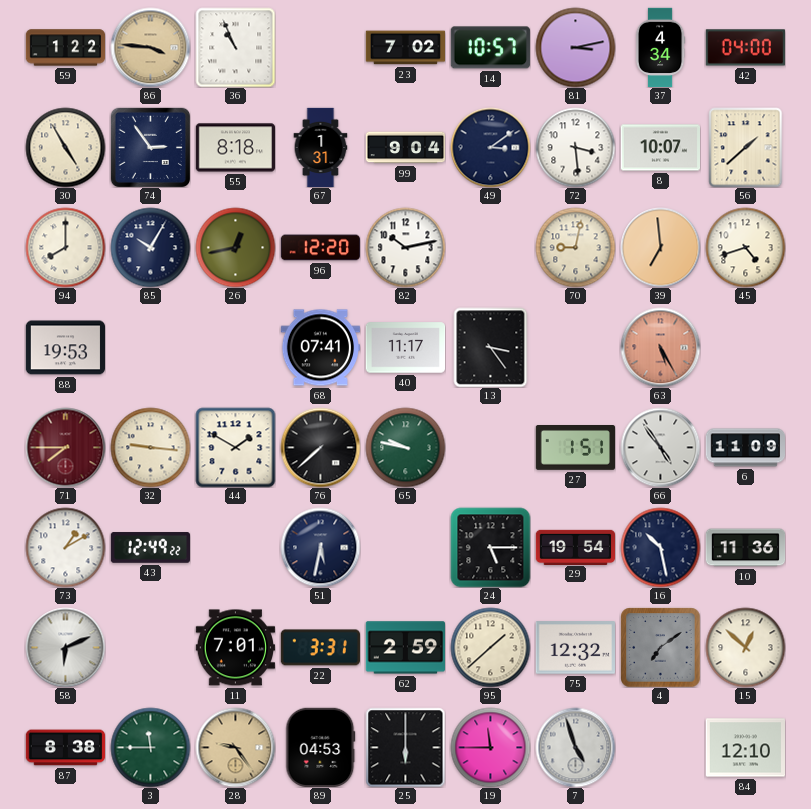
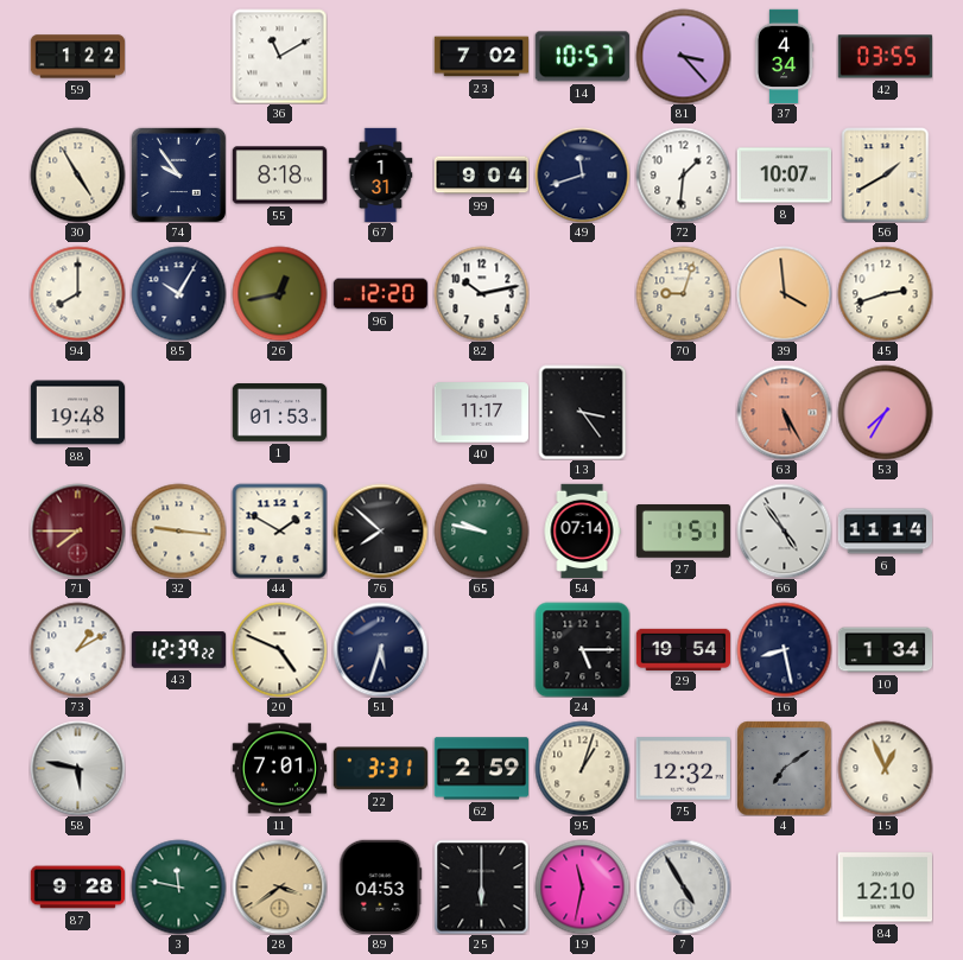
86: 3:46 -> none (150, 47)
36: 10:56 -> 11:10 (279, 56)
81: 3:13 -> 3:23 (683, 56)
42: 04:00 -> 03:55 (885, 57)
74: 2:54 -> 9:54 (178, 174)
49: 3:09 -> 11:42 (582, 174)
72: 3:29 -> 1:31 (683, 174)
56: 1:38 -> 1:40 (886, 174)
70: 9:02 -> 9:03 (683, 293)
39: 6:59 -> 3:59 (784, 293)
45: 4:42 -> 2:42 (885, 293)
88: 19:53 -> 19:48 (77, 413)
1: none -> 01:53 (279, 413)
68: 07:41 -> none (320, 348)
53: none -> 7:35 (885, 412)
76: 7:38 -> 7:52 (380, 530)
54: none -> 07:14 (582, 530)
6: 11:09 -> 11:14 (885, 532)
43: 12:49 -> 12:39 (178, 650)
20: none -> 4:49 (279, 649)
51: 5:32 -> 5:33 (380, 649)
16: 10:28 -> 8:28 (784, 649)
10: 11:36 -> 1:34 (885, 650)
58: 6:11 -> 5:47 (77, 768)
95: 1:38 -> 1:03 (582, 768)
15: 12:52 -> 12:56 (885, 768)
87: 8:38 -> 9:28 (77, 888)
3: 11:45 -> 11:47 (178, 886)
28: 9:24 -> 3:39 (279, 886)
19: 11:45 -> 11:32 (582, 886)
7: 4:57 -> 4:55 (683, 886)
